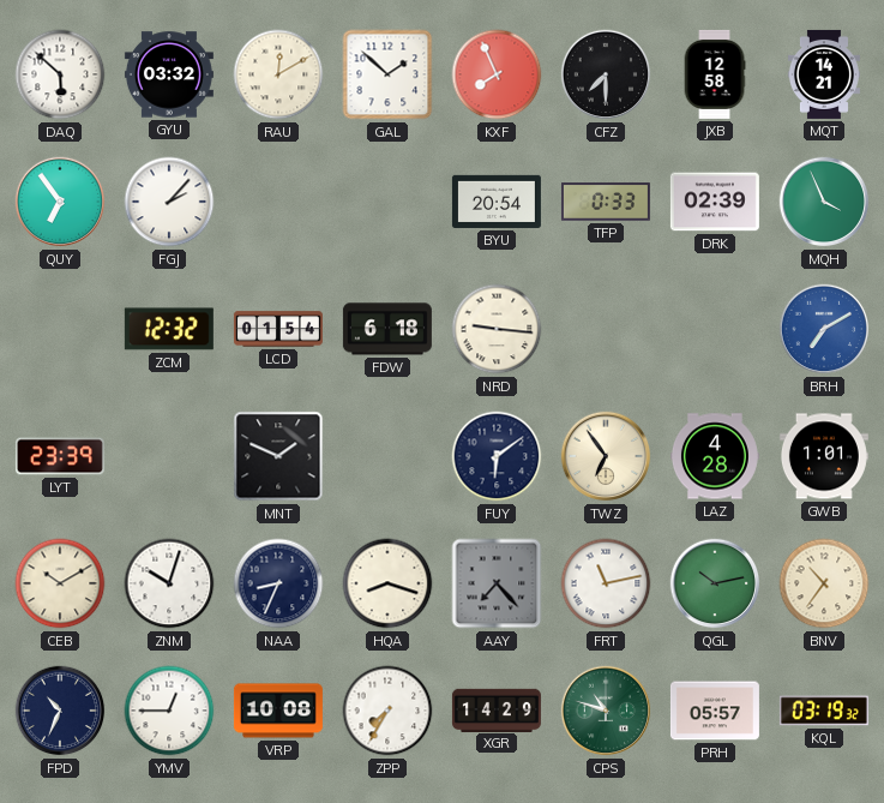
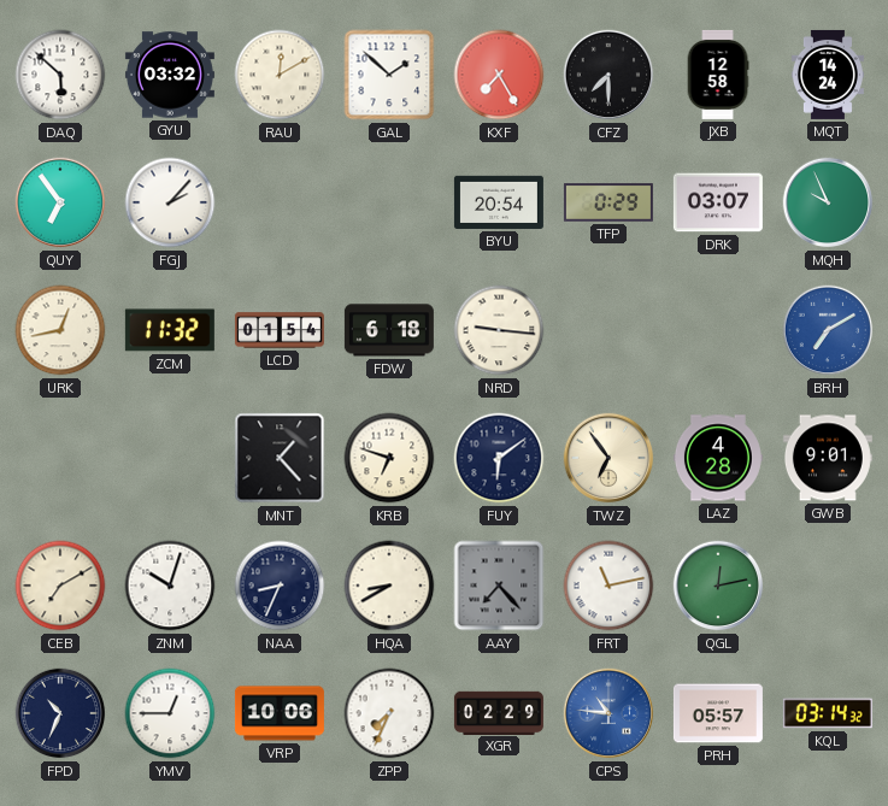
KXF: 7:56 -> 7:25 (499, 75)
MQT: 14:21 -> 14:24 (828, 75)
TFP: 0:33 -> 0:29 (608, 202)
DRK: 02:39 -> 03:07 (718, 202)
MQH: 3:56 -> 9:56 (828, 202)
URK: none -> 12:43 (60, 330)
ZCM: 12:32 -> 11:32 (170, 330)
LYT: 23:39 -> none (60, 456)
MNT: 1:49 -> 1:23 (280, 458)
KRB: none -> 6:48 (389, 458)
GWB: 1:01 -> 9:01 (828, 458)
CEB: 10:10 -> 7:10 (60, 586)
HQA: 8:18 -> 8:40 (389, 586)
QGL: 10:13 -> 12:13 (718, 586)
BNV: 10:36 -> none (824, 583)
VRP: 10:08 -> 10:06 (280, 713)
ZPP: 7:35 -> 7:34 (389, 713)
XGR: 14:29 -> 02:29 (499, 712)
CPS: 10:48 -> 10:46 (608, 713)
CPS dial: green -> blue (608, 713)
KQL: 03:19 -> 03:14 (828, 713)
